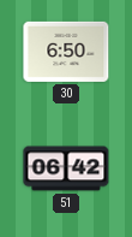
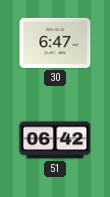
30: 6:50 -> 6:47 (55, 43)
